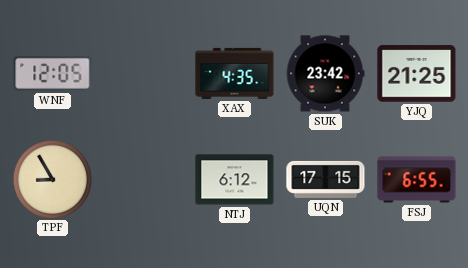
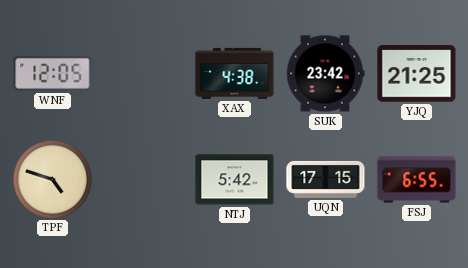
XAX: 4:35 -> 4:38 (235, 73)
TPF: 8:55 -> 4:48 (52, 179)
NTJ: 6:12 -> 5:42 (235, 180)
